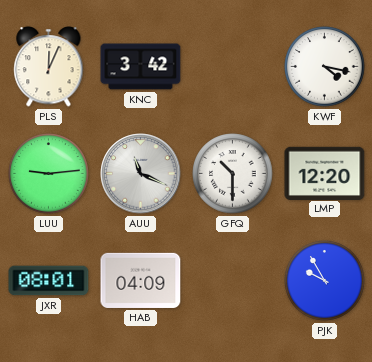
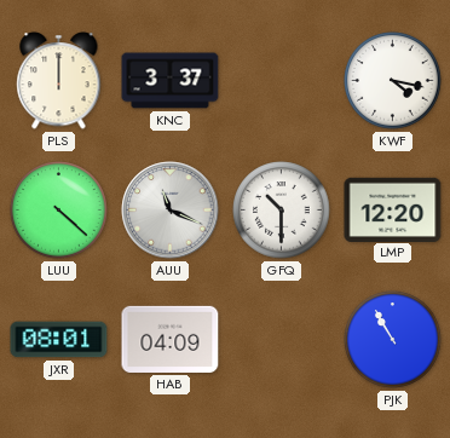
PLS: 12:04 -> 12:00 (59, 81)
KNC: 3:42 -> 3:37 (171, 81)
LUU: 9:14 -> 4:22 (59, 211)
PJK: 9:55 -> 10:55 (393, 340)
